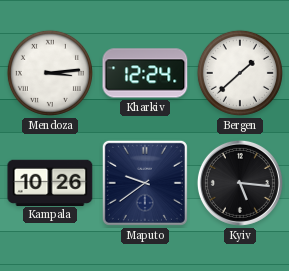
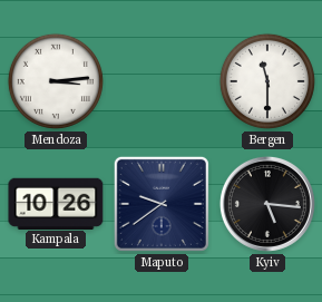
Kharkiv: 12:24 -> none (145, 73)
Bergen: 1:38 -> 11:30 (267, 81)
